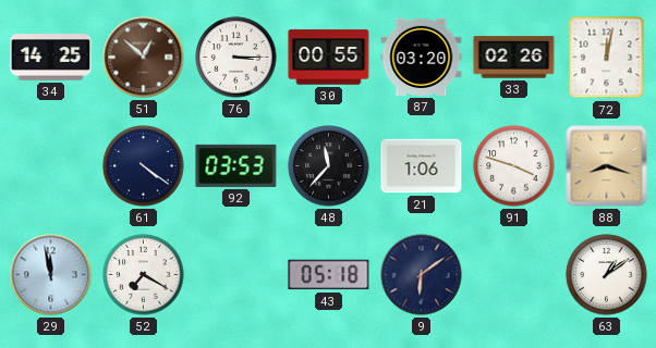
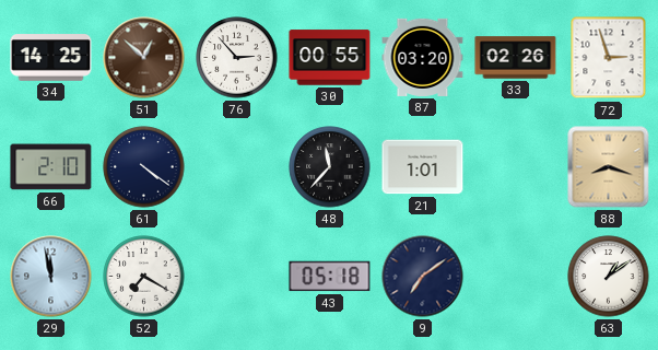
76: 3:15 -> 2:53 (237, 58)
72: 12:02 -> 2:57 (609, 58)
66: none -> 2:10 (51, 167)
92: 03:53 -> none (236, 165)
21: 1:06 -> 1:01 (423, 167)
91: 3:48 -> none (514, 166)
9: 6:09 -> 7:09 (423, 277)
